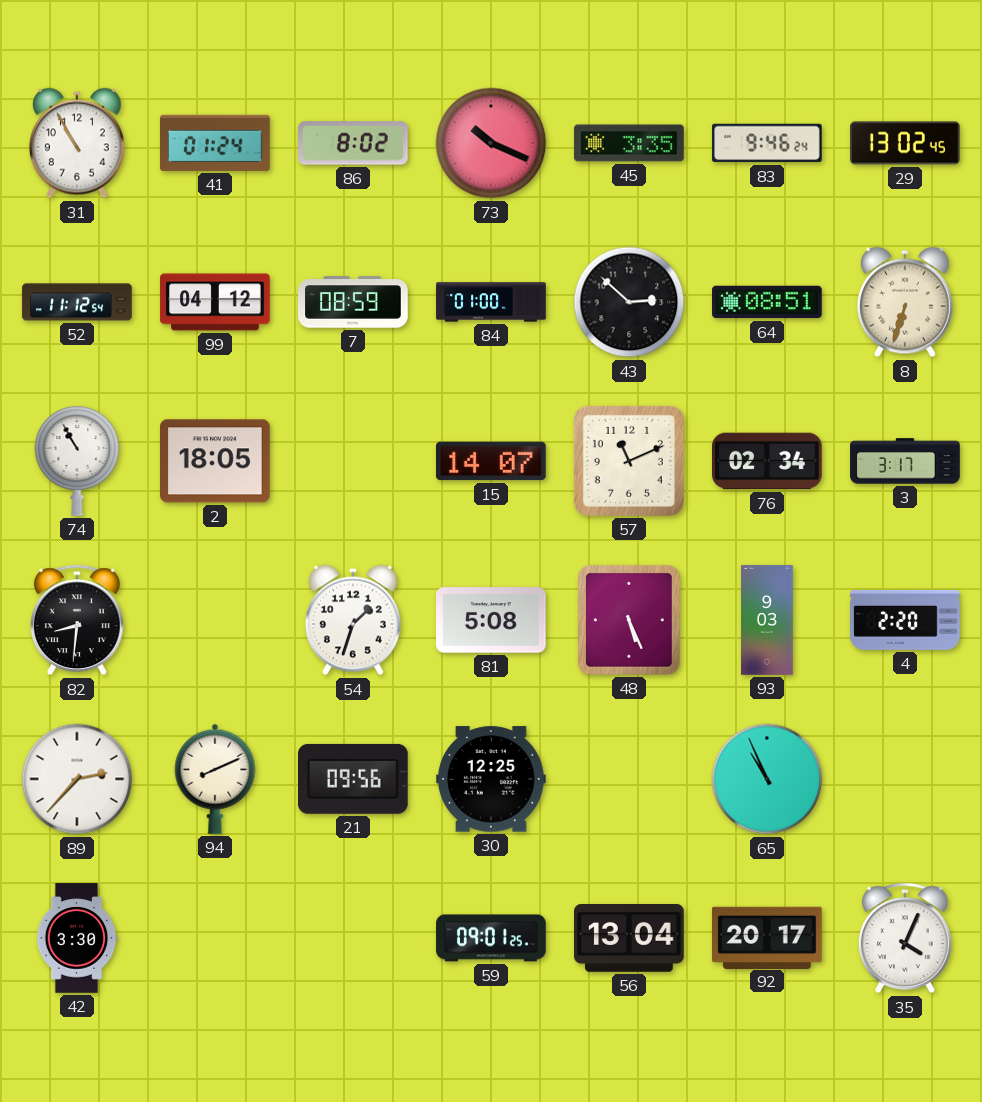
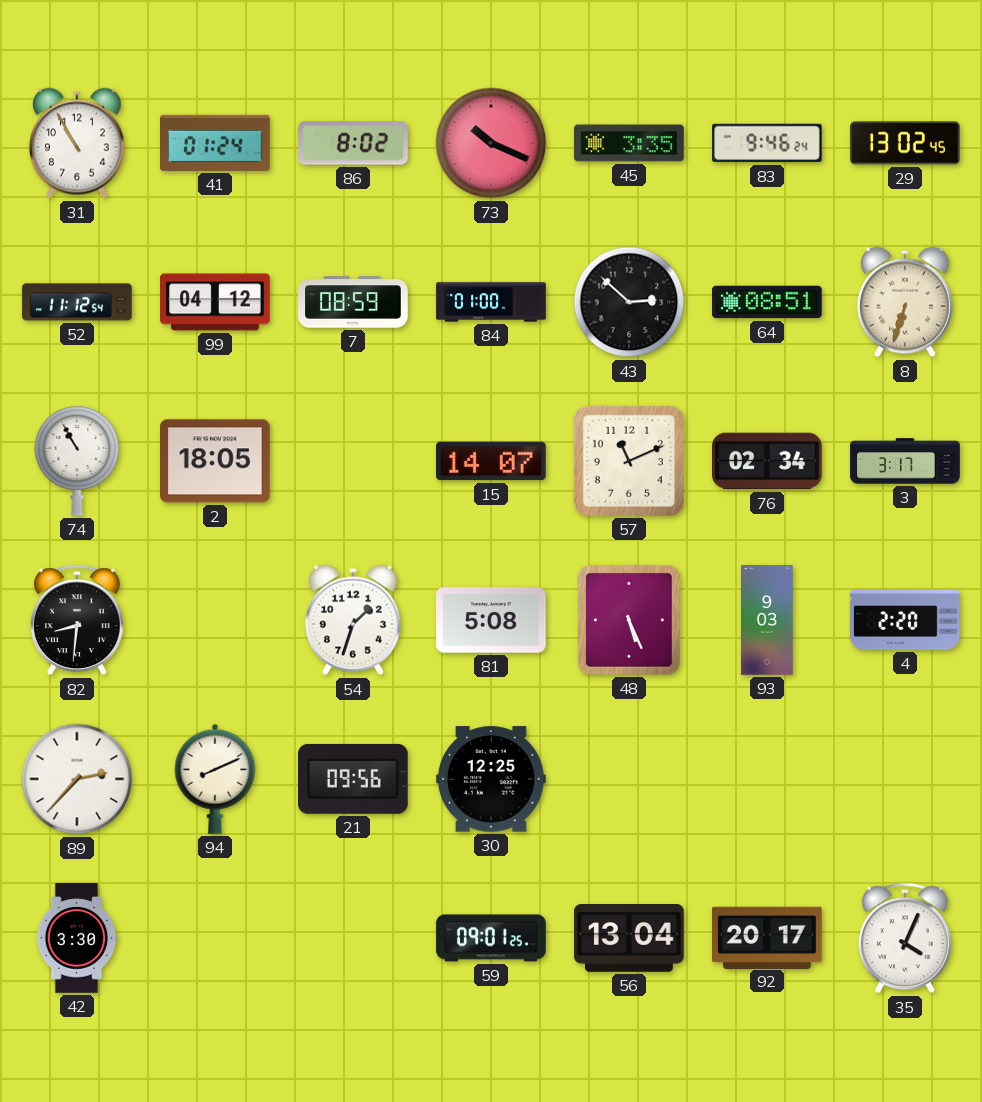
65: 10:56 -> none (767, 779)
